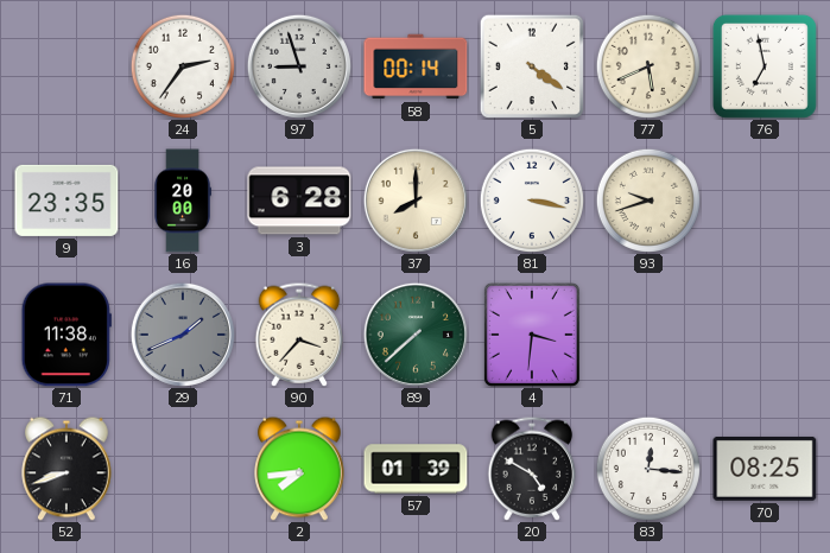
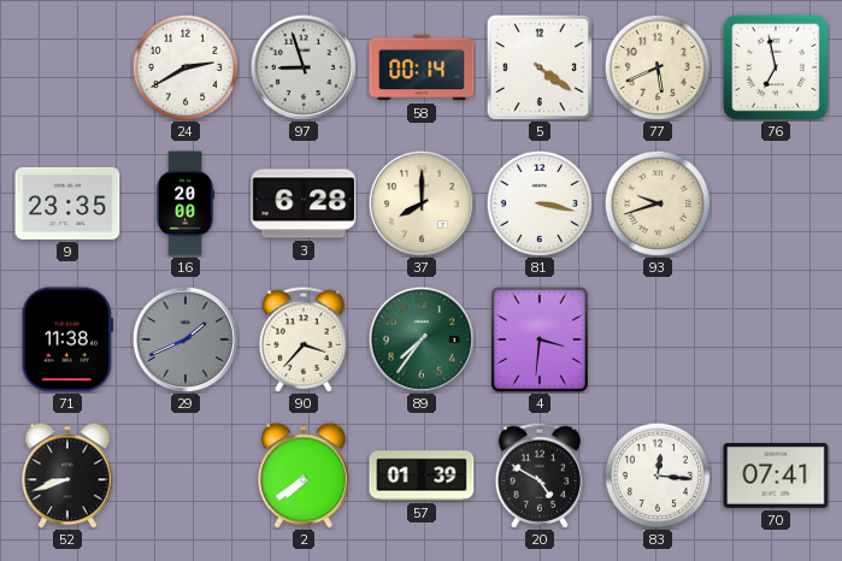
24: 2:36 -> 2:40 (186, 67)
89: 7:38 -> 7:36 (422, 339)
2: 7:44 -> 7:39 (304, 476)
70: 08:25 -> 07:41 (776, 476)
